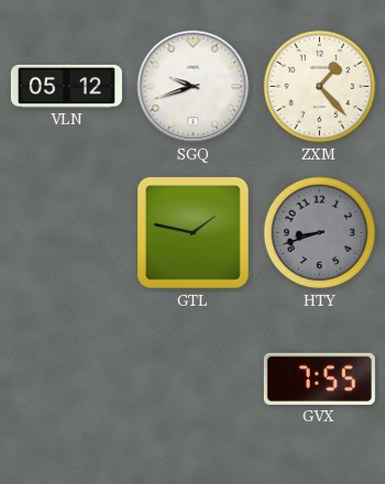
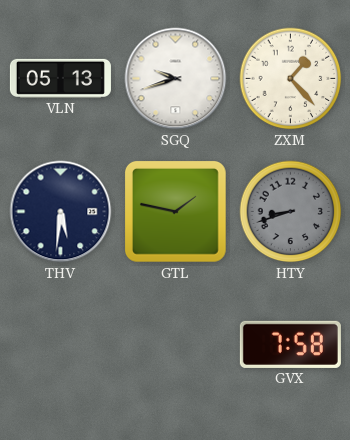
VLN: 05:12 -> 05:13 (60, 78)
THV: none -> 5:31 (61, 212)
GVX: 7:55 -> 7:58 (290, 344)
